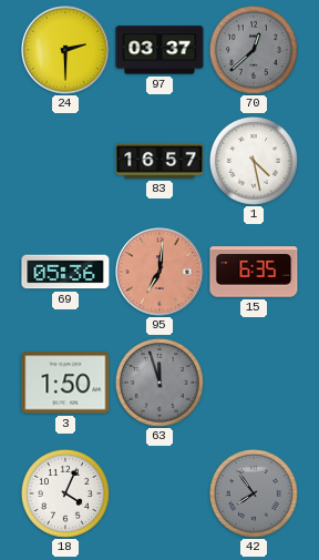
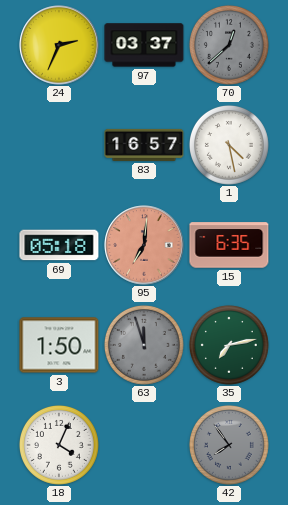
24: 2:30 -> 2:34 (59, 45)
69: 05:36 -> 05:18 (59, 245)
35: none -> 7:13 (229, 345)
